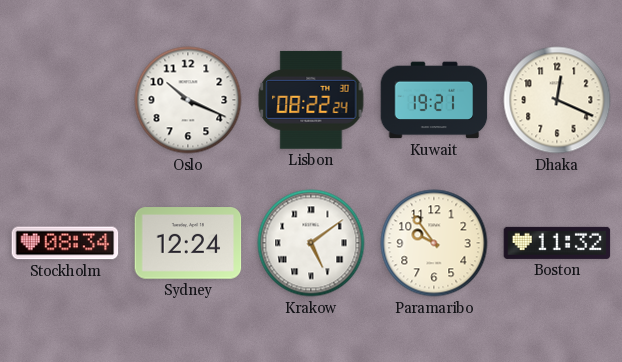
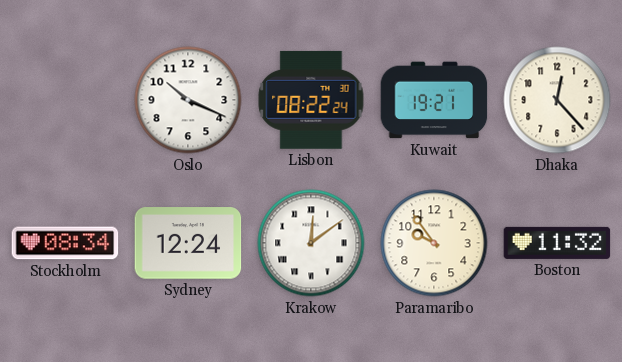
Dhaka: 12:19 -> 12:23 (557, 100)
Krakow: 5:09 -> 12:09 (311, 243)
